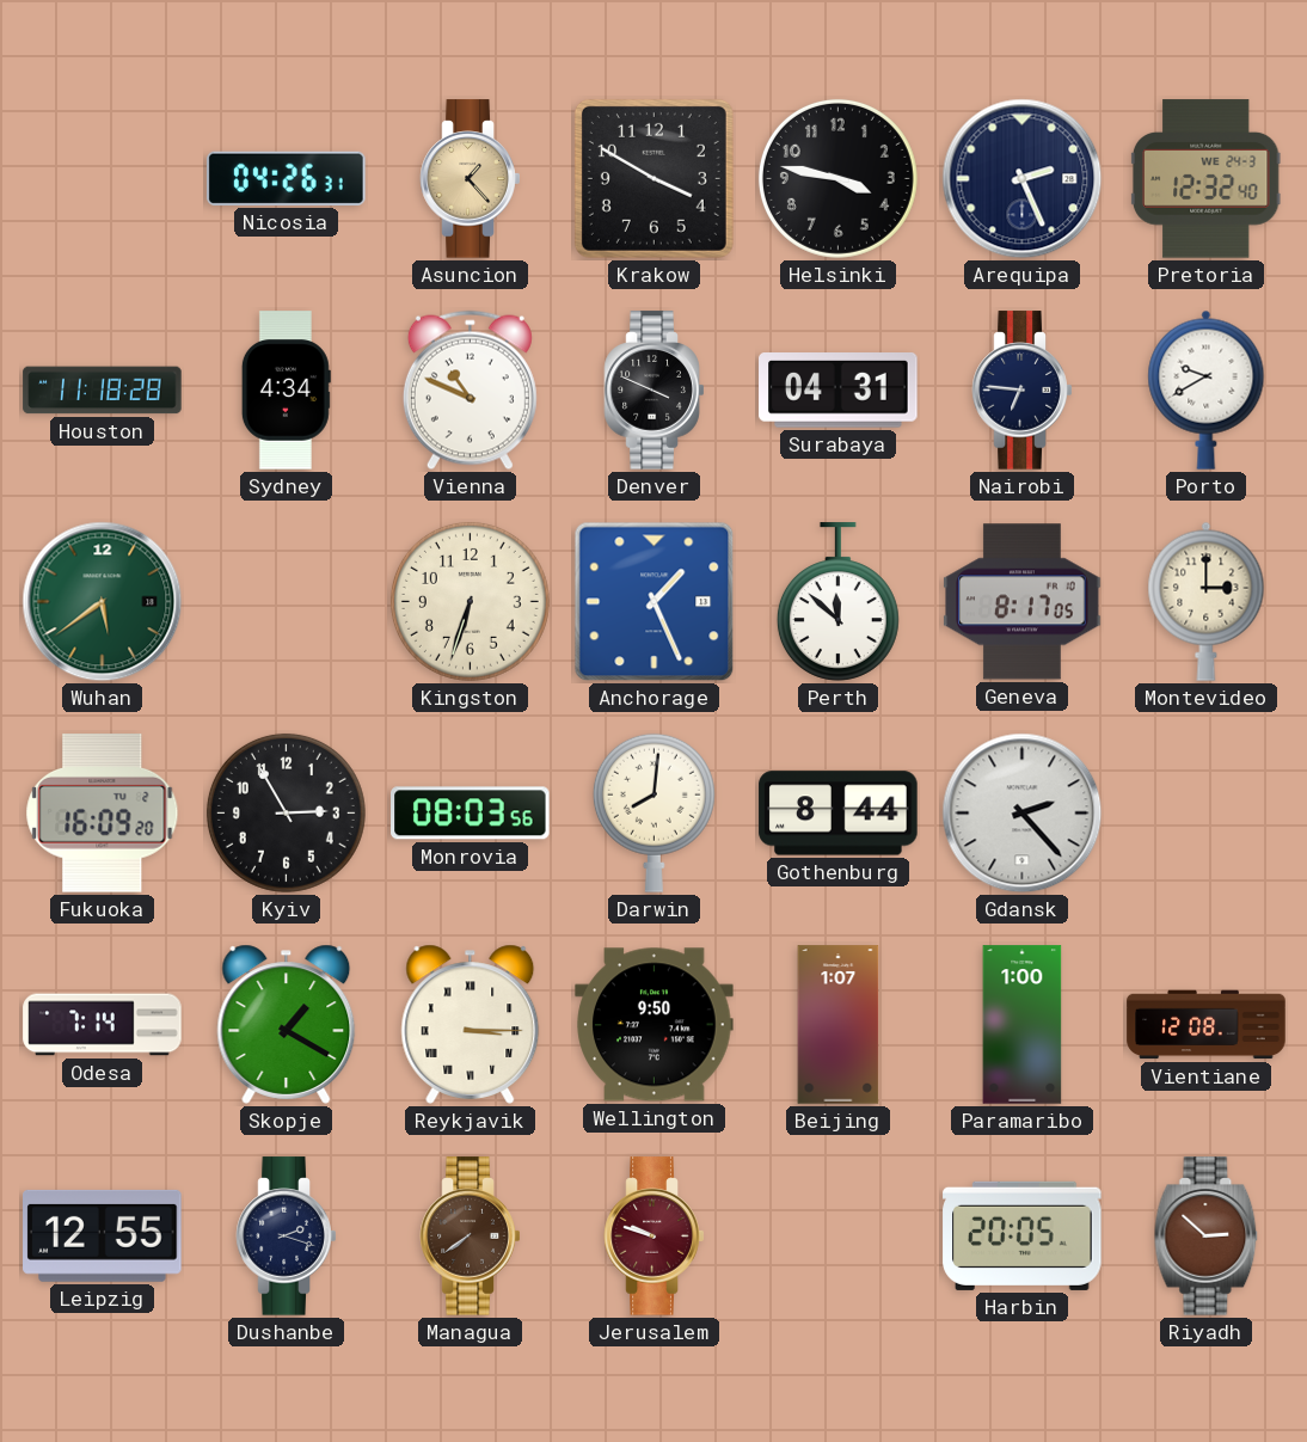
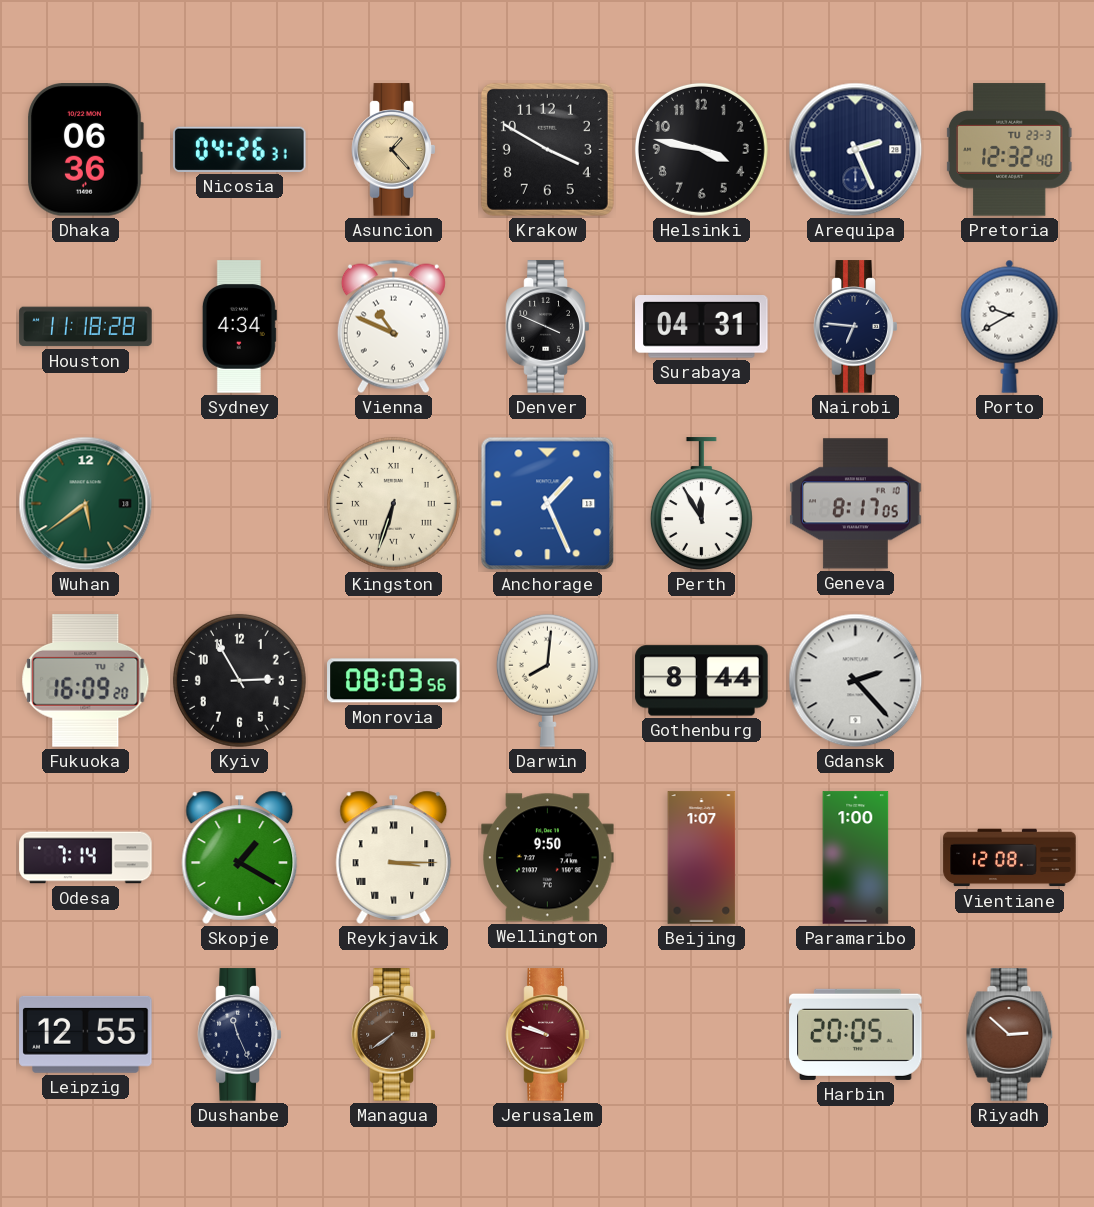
Dhaka: none -> 06:36 (85, 150)
Pretoria date: WE 24-3 -> TU 23-3 (1009, 150)
Kingston numerals: Arabic -> Roman (393, 503)
Perth: 11:52 -> 11:55 (701, 504)
Montevideo: 3:00 -> none (1207, 601)
Dushanbe: 2:18 -> 11:26 (240, 1035)
